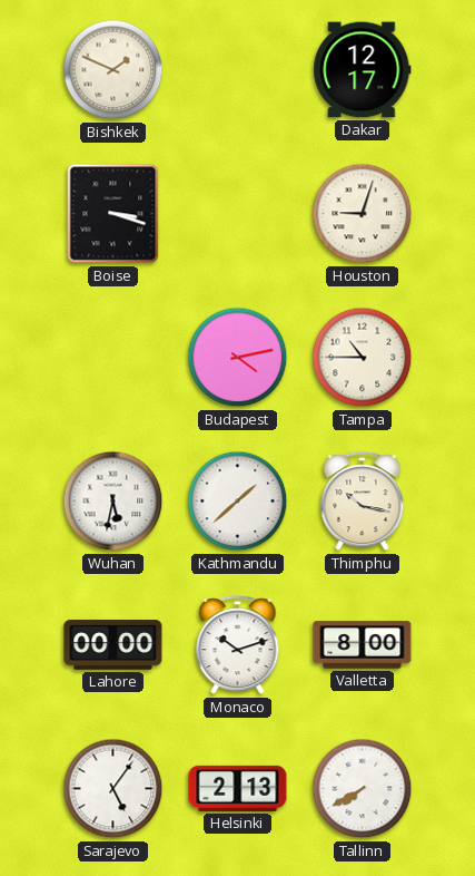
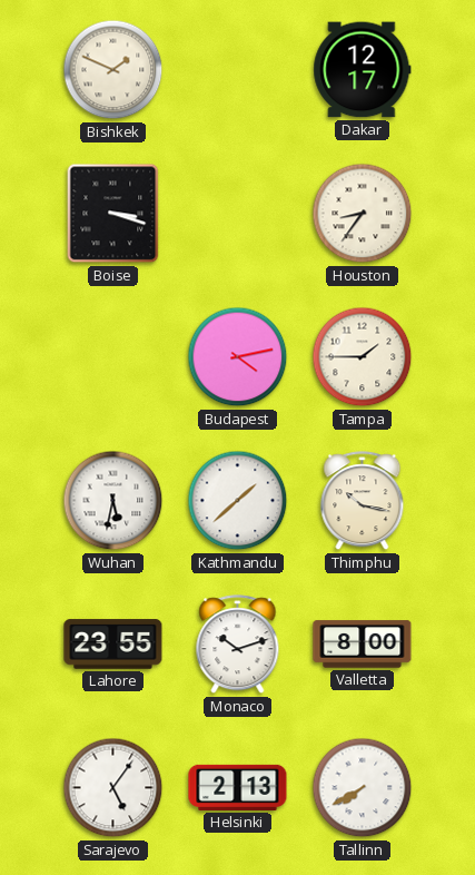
Houston: 9:03 -> 8:36 (363, 214)
Tampa: 10:45 -> 1:45 (363, 357)
Lahore: 00:00 -> 23:55 (113, 645)
